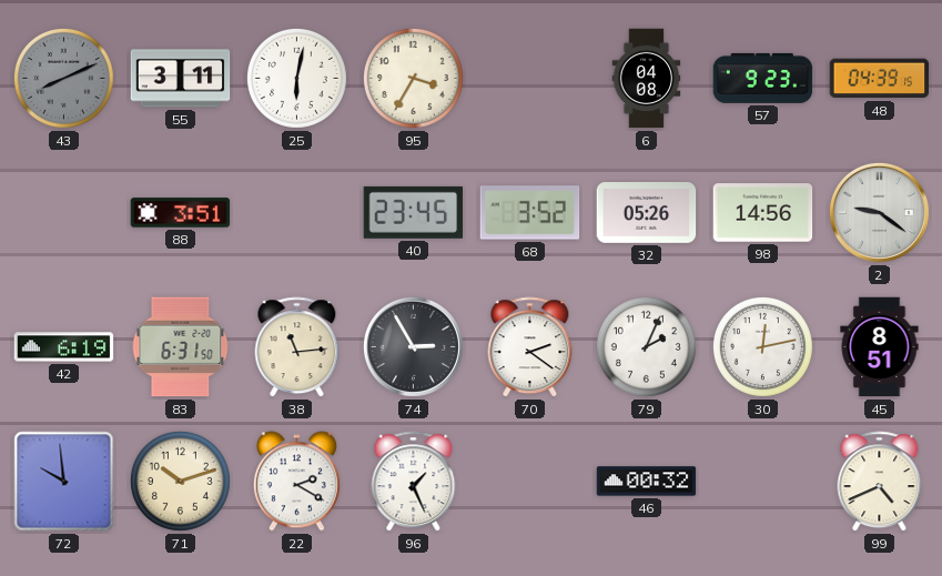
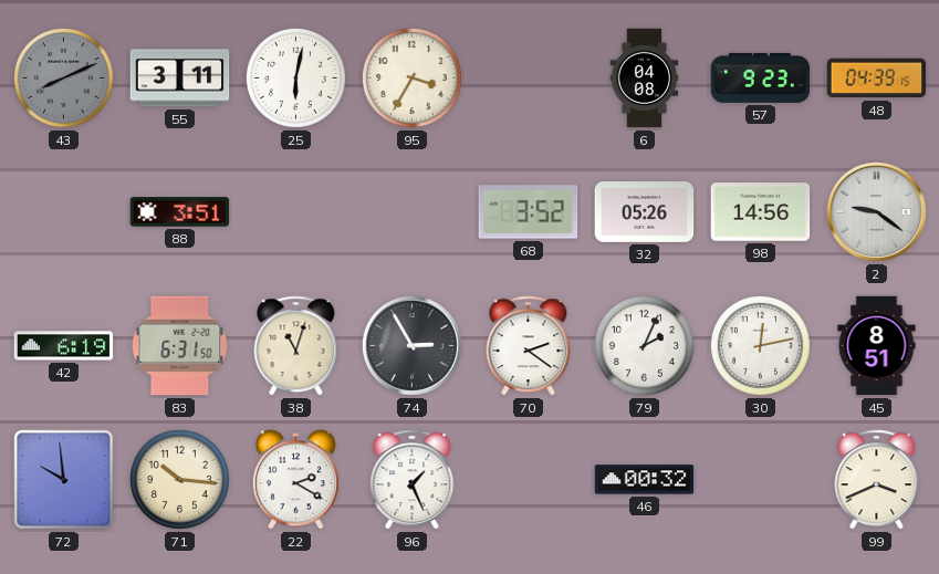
40: 23:45 -> none (414, 212)
38: 11:14 -> 11:03 (296, 346)
71: 10:12 -> 10:16 (179, 479)
99: 4:41 -> 3:41 (877, 480)
